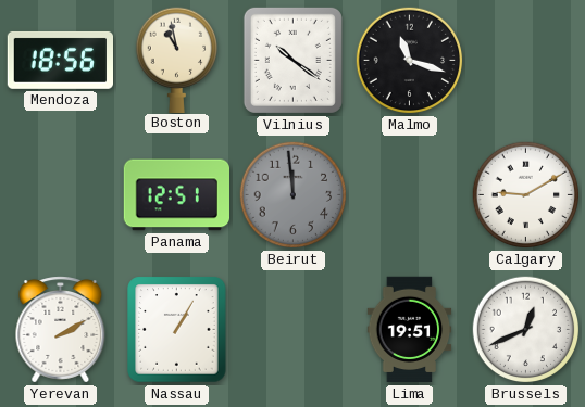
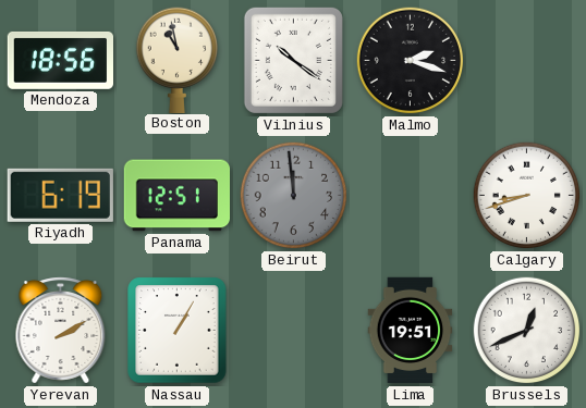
Malmo: 11:18 -> 2:18 (411, 61)
Riyadh: none -> 6:19 (60, 195)
Calgary: 9:10 -> 8:42 (527, 196)
